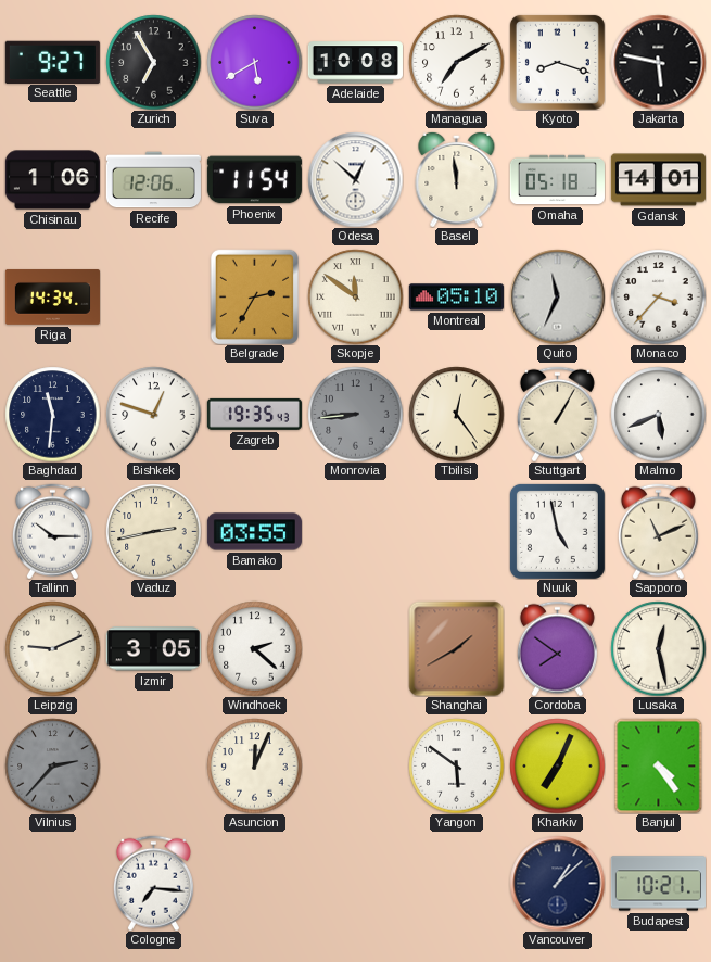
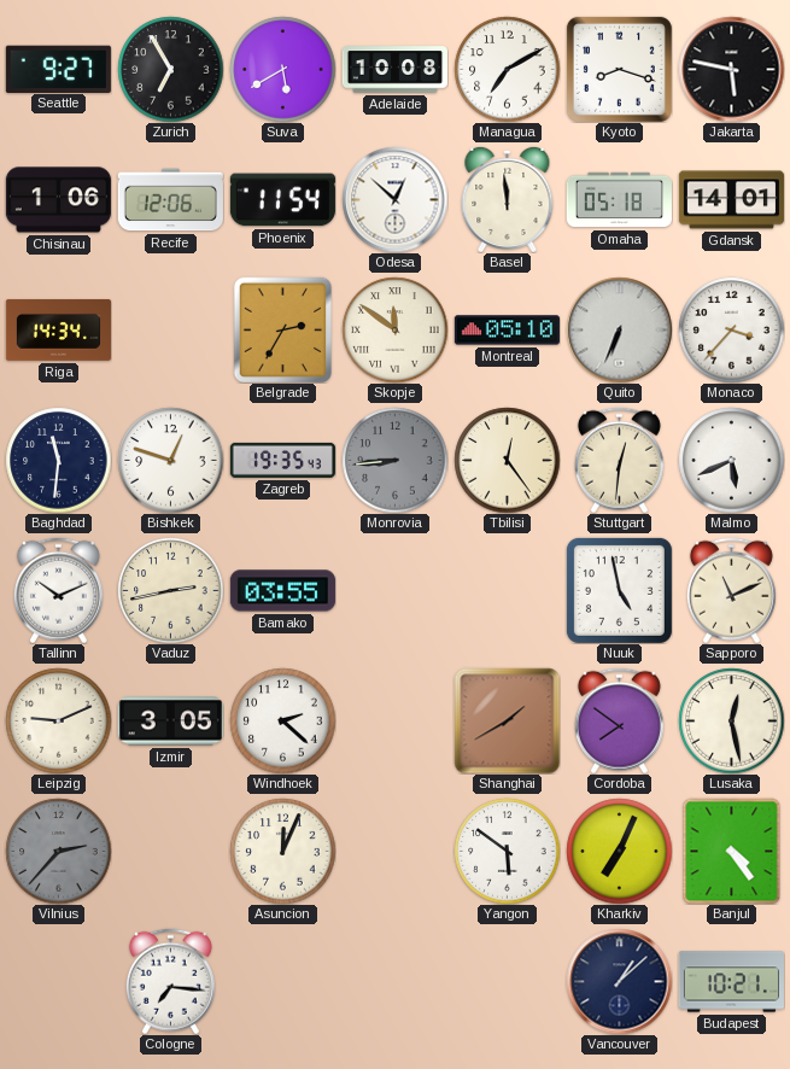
Quito: 11:34 -> 6:34 (619, 329)
Stuttgart: 1:05 -> 12:31 (619, 460)
Tallinn: 10:15 -> 10:11 (58, 590)
